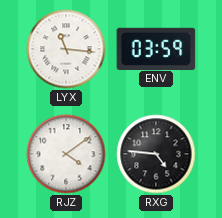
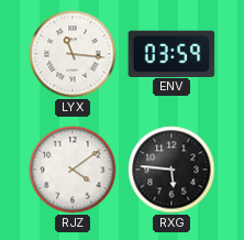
RXG: 4:46 -> 5:46 (171, 170)
